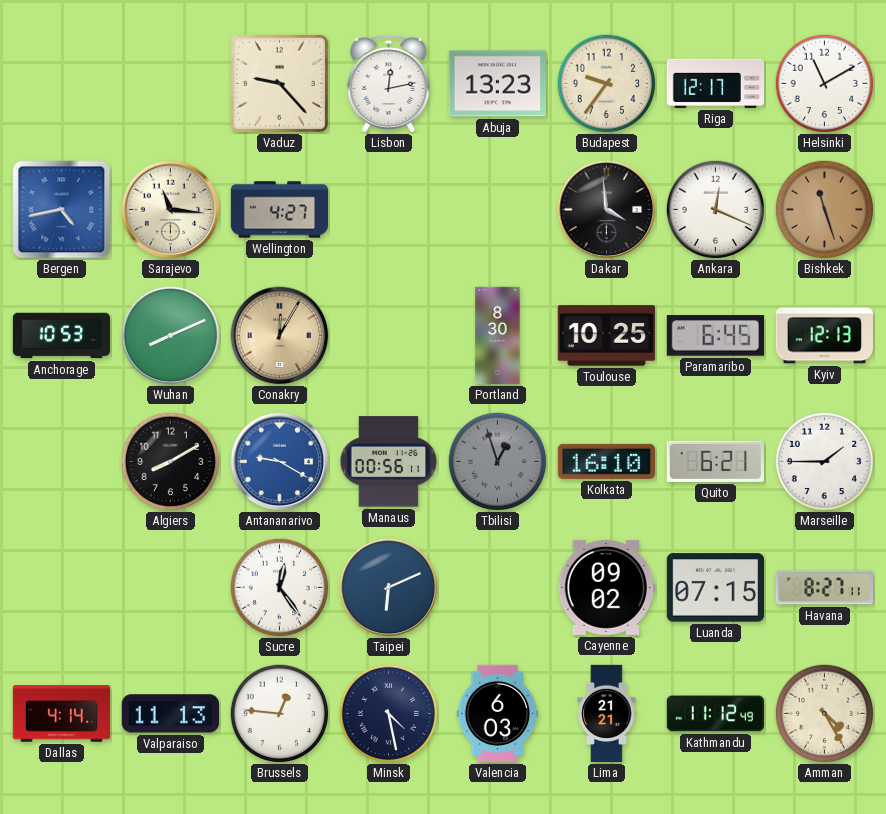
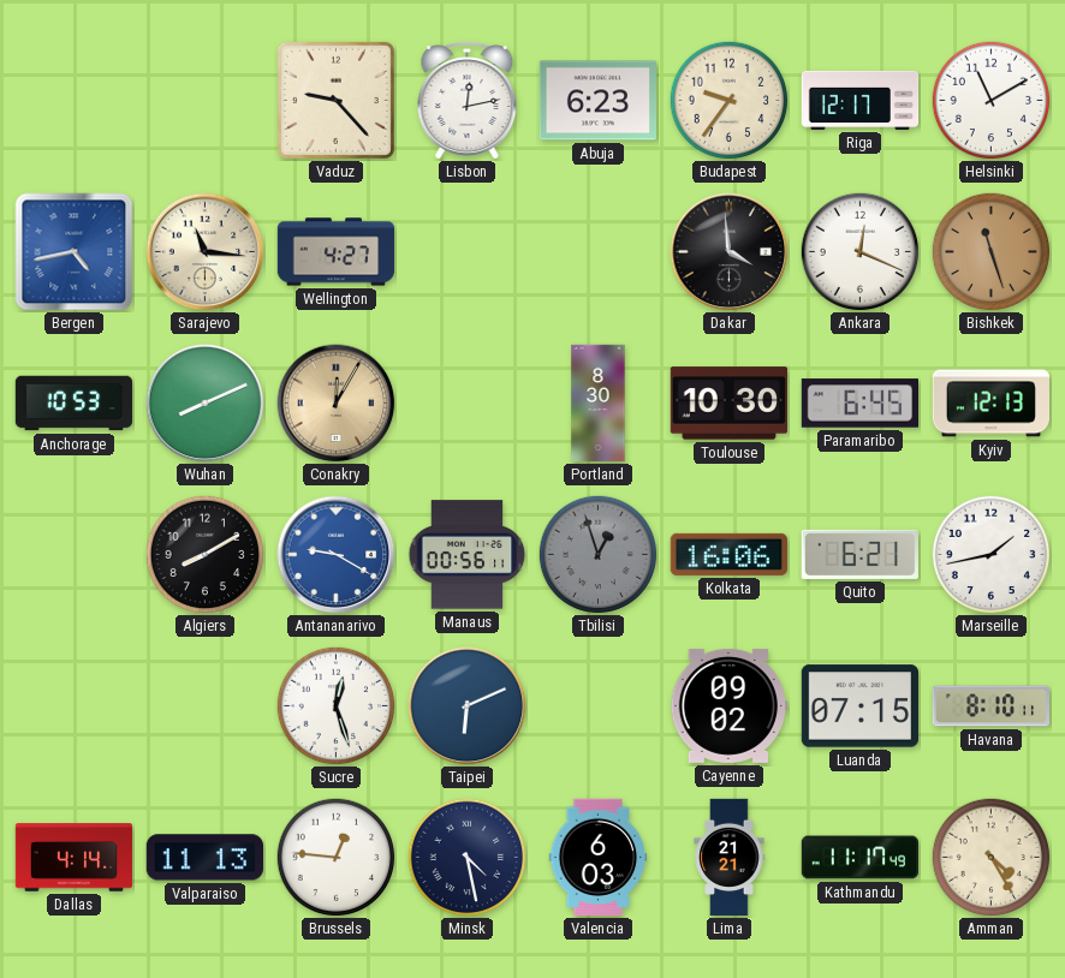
Abuja: 13:23 -> 6:23 (597, 101)
Toulouse: 10:25 -> 10:30 (728, 404)
Kolkata: 16:10 -> 16:06 (728, 554)
Marseille: 1:45 -> 1:43 (992, 555)
Sucre: 12:24 -> 12:27 (337, 706)
Havana: 8:27 -> 8:10 (992, 706)
Kathmandu: 11:12 -> 11:17 (859, 858)
